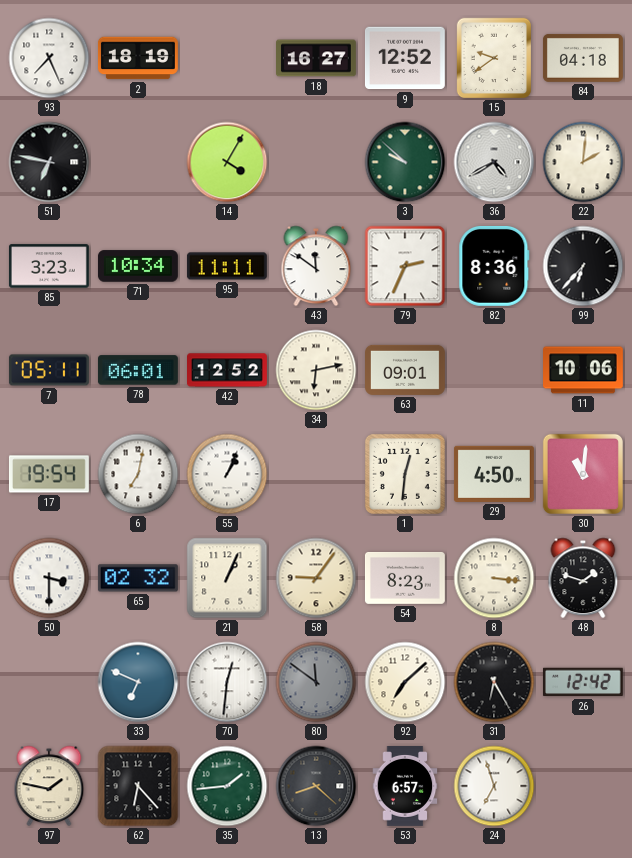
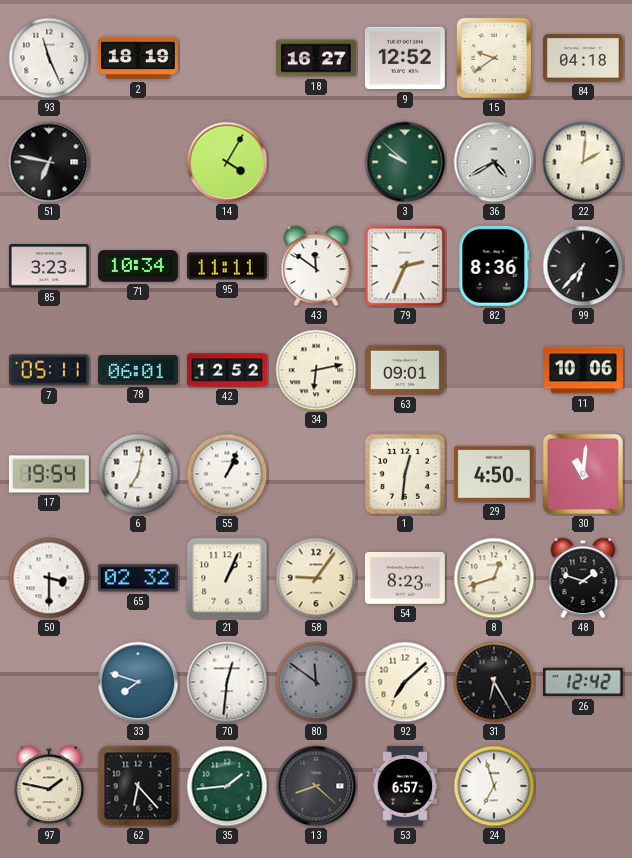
93: 7:26 -> 11:26 (49, 58)
8: 3:16 -> 12:42 (494, 578)
33: 6:49 -> 7:48 (138, 682)
